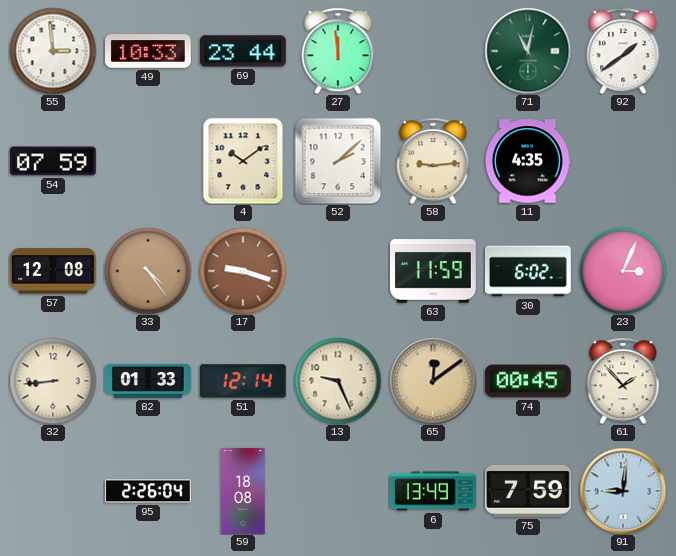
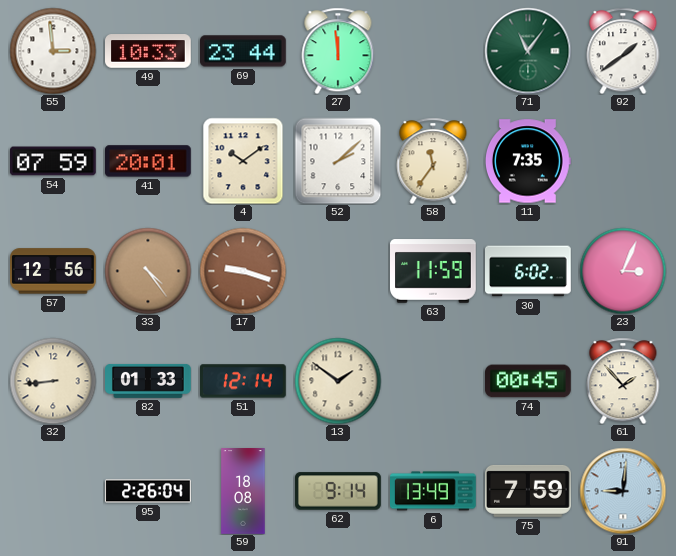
71: 11:02 -> 11:06 (528, 51)
41: none -> 20:01 (149, 161)
58: 9:14 -> 11:36 (433, 161)
11: 4:35 -> 7:35 (528, 161)
57: 12:08 -> 12:56 (54, 271)
13: 9:26 -> 1:51 (338, 381)
65: 12:09 -> none (433, 381)
62: none -> 9:14 (338, 491)
